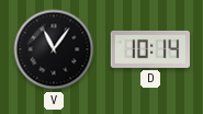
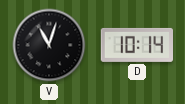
V: 11:06 -> 11:03 (49, 45)
